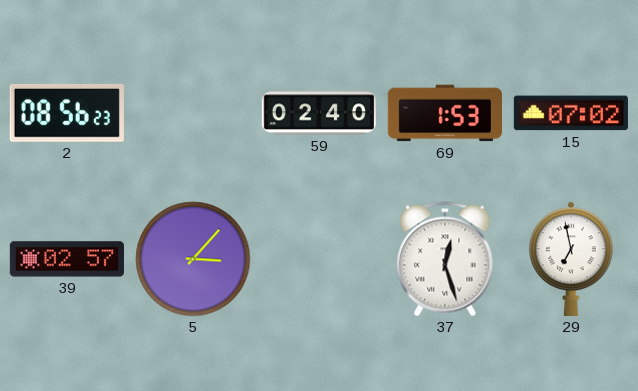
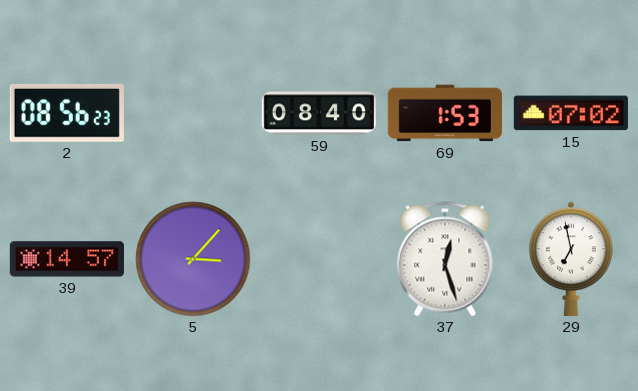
59: 02:40 -> 08:40 (319, 113)
39: 02:57 -> 14:57 (67, 259)
